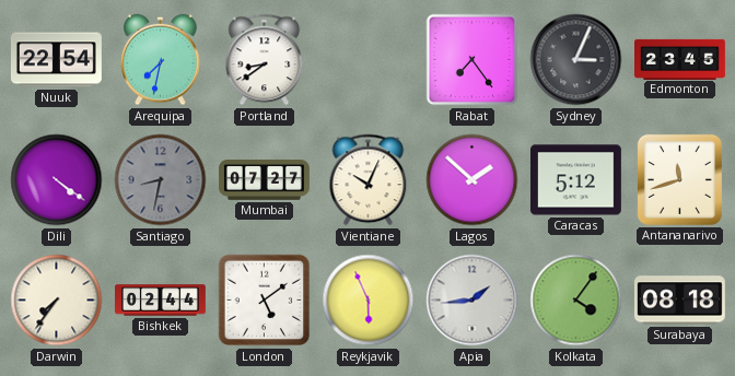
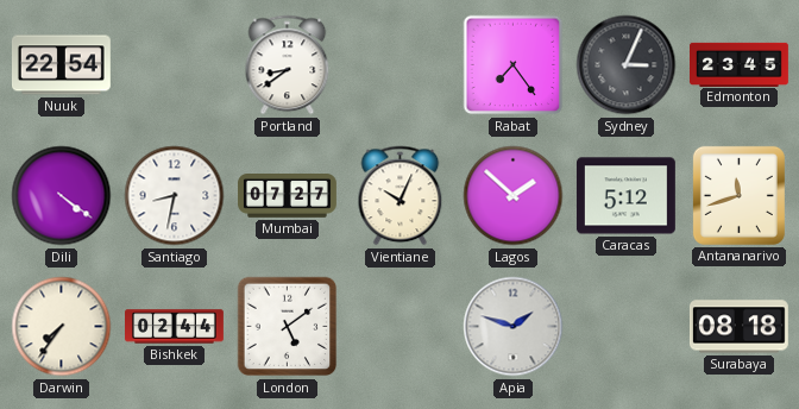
Arequipa: 7:32 -> none (161, 60)
Santiago dial: grey -> white (175, 196)
Reykjavik: 5:56 -> none (369, 301)
Apia: 1:44 -> 1:48 (514, 327)
Kolkata: 4:06 -> none (576, 301)
